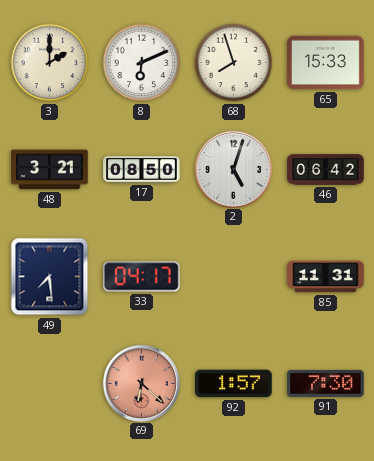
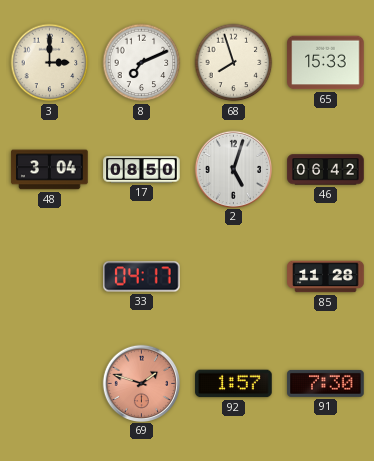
3: 2:00 -> 3:00 (50, 63)
8: 6:11 -> 7:11 (142, 63)
48: 3:21 -> 3:04 (50, 170)
49: 7:29 -> none (50, 277)
85: 11:31 -> 11:28 (326, 277)
69: 6:22 -> 1:48 (141, 383)
